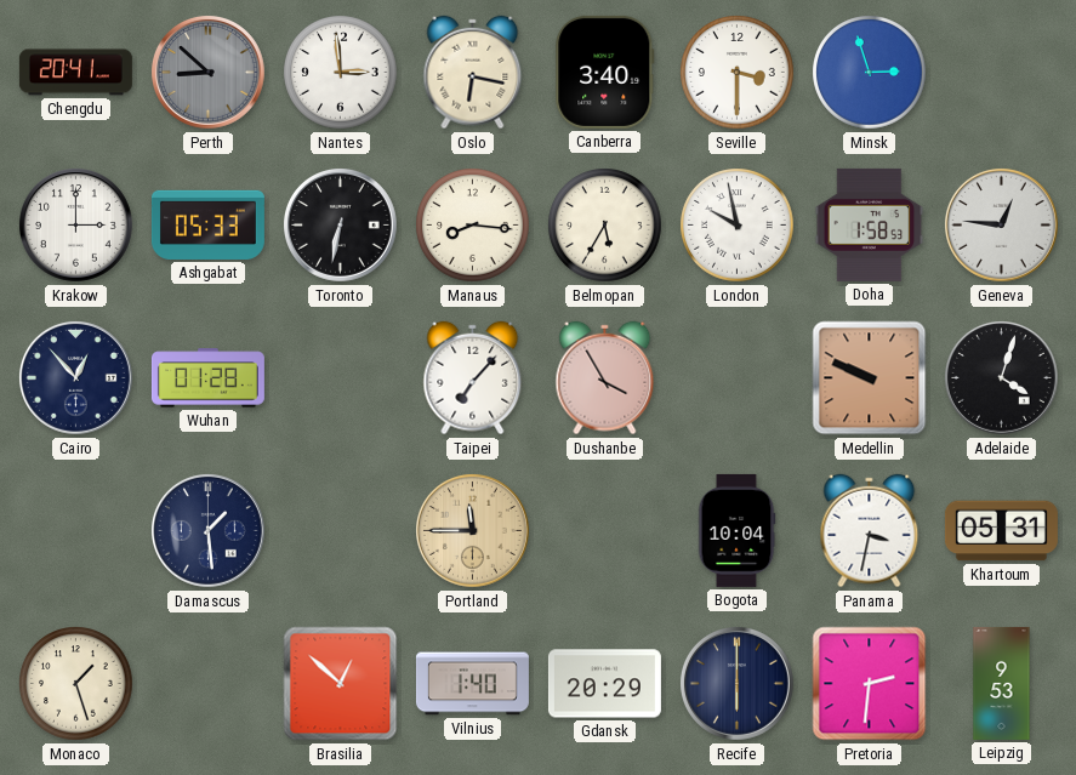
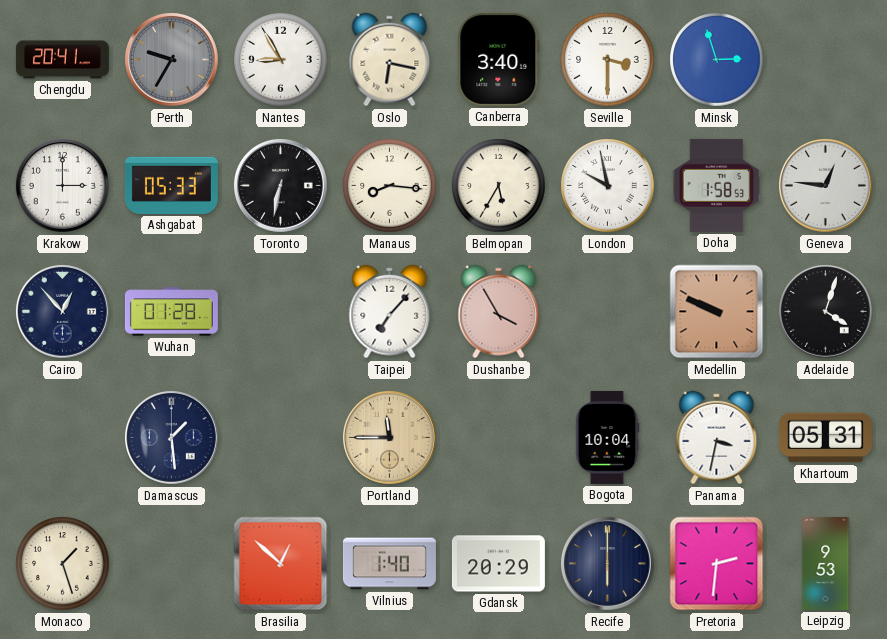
Perth: 8:52 -> 9:35 (172, 60)
Nantes: 2:59 -> 8:55 (281, 60)
